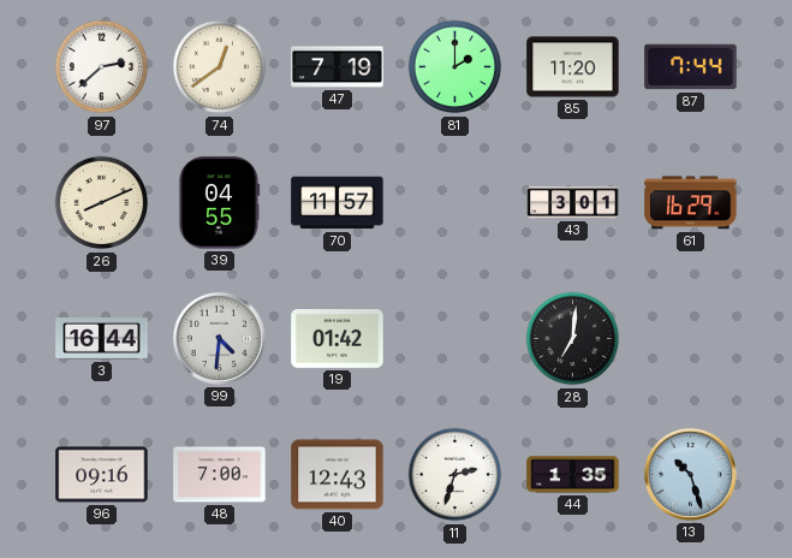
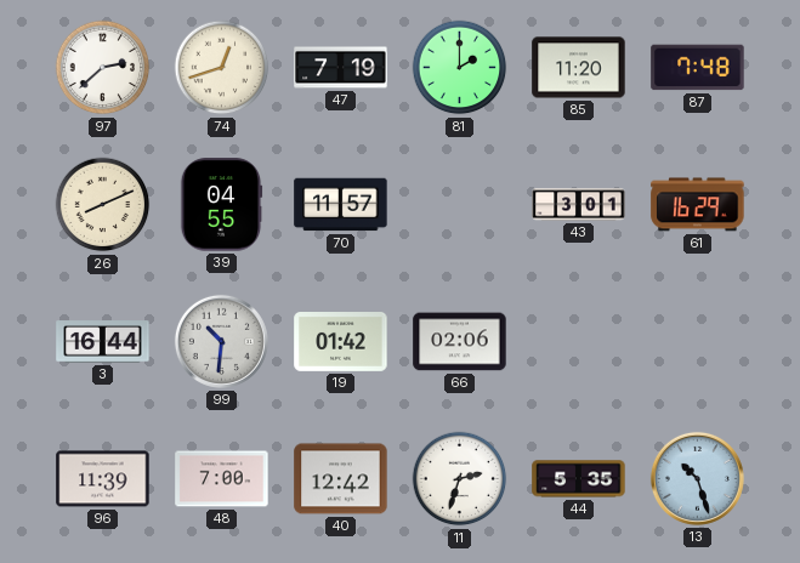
74: 12:39 -> 12:42 (222, 68)
87: 7:44 -> 7:48 (698, 68)
99: 4:31 -> 10:31 (221, 341)
66: none -> 02:06 (460, 342)
28: 7:01 -> none (573, 339)
96: 09:16 -> 11:39 (103, 479)
40: 12:43 -> 12:42 (341, 479)
44: 1:35 -> 5:35 (579, 479)
